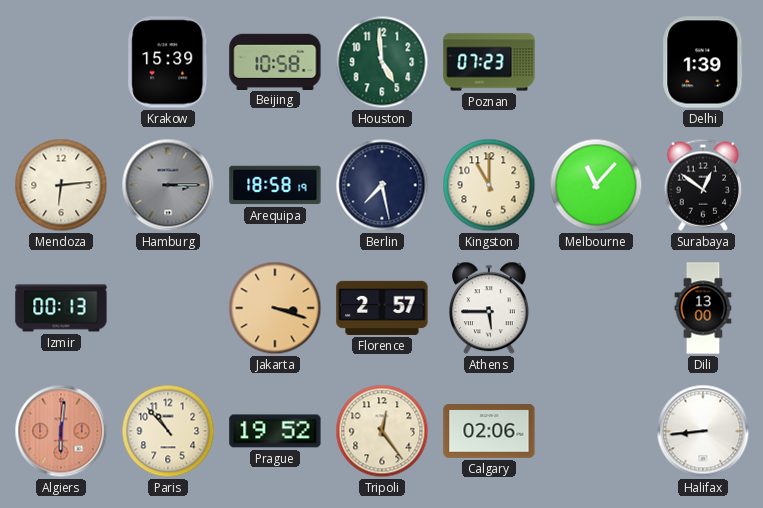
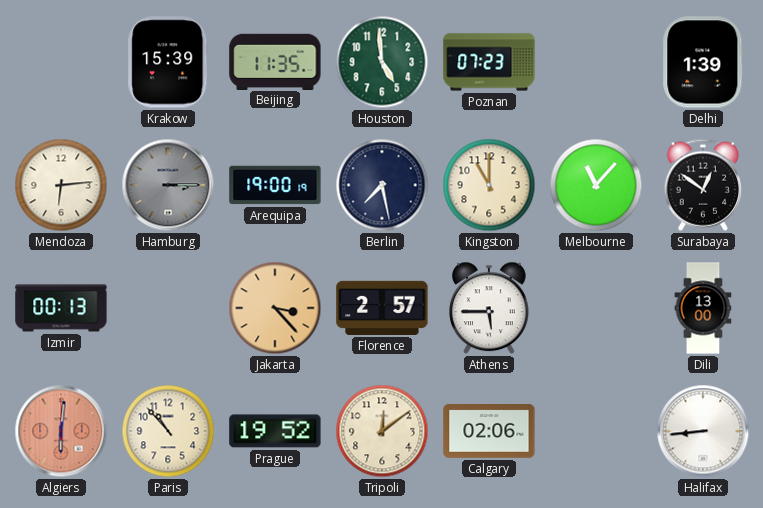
Beijing: 10:58 -> 11:35 (275, 61)
Arequipa: 18:58 -> 19:00 (275, 185)
Jakarta: 3:18 -> 3:23 (275, 308)
Tripoli: 12:24 -> 12:09 (382, 431)
